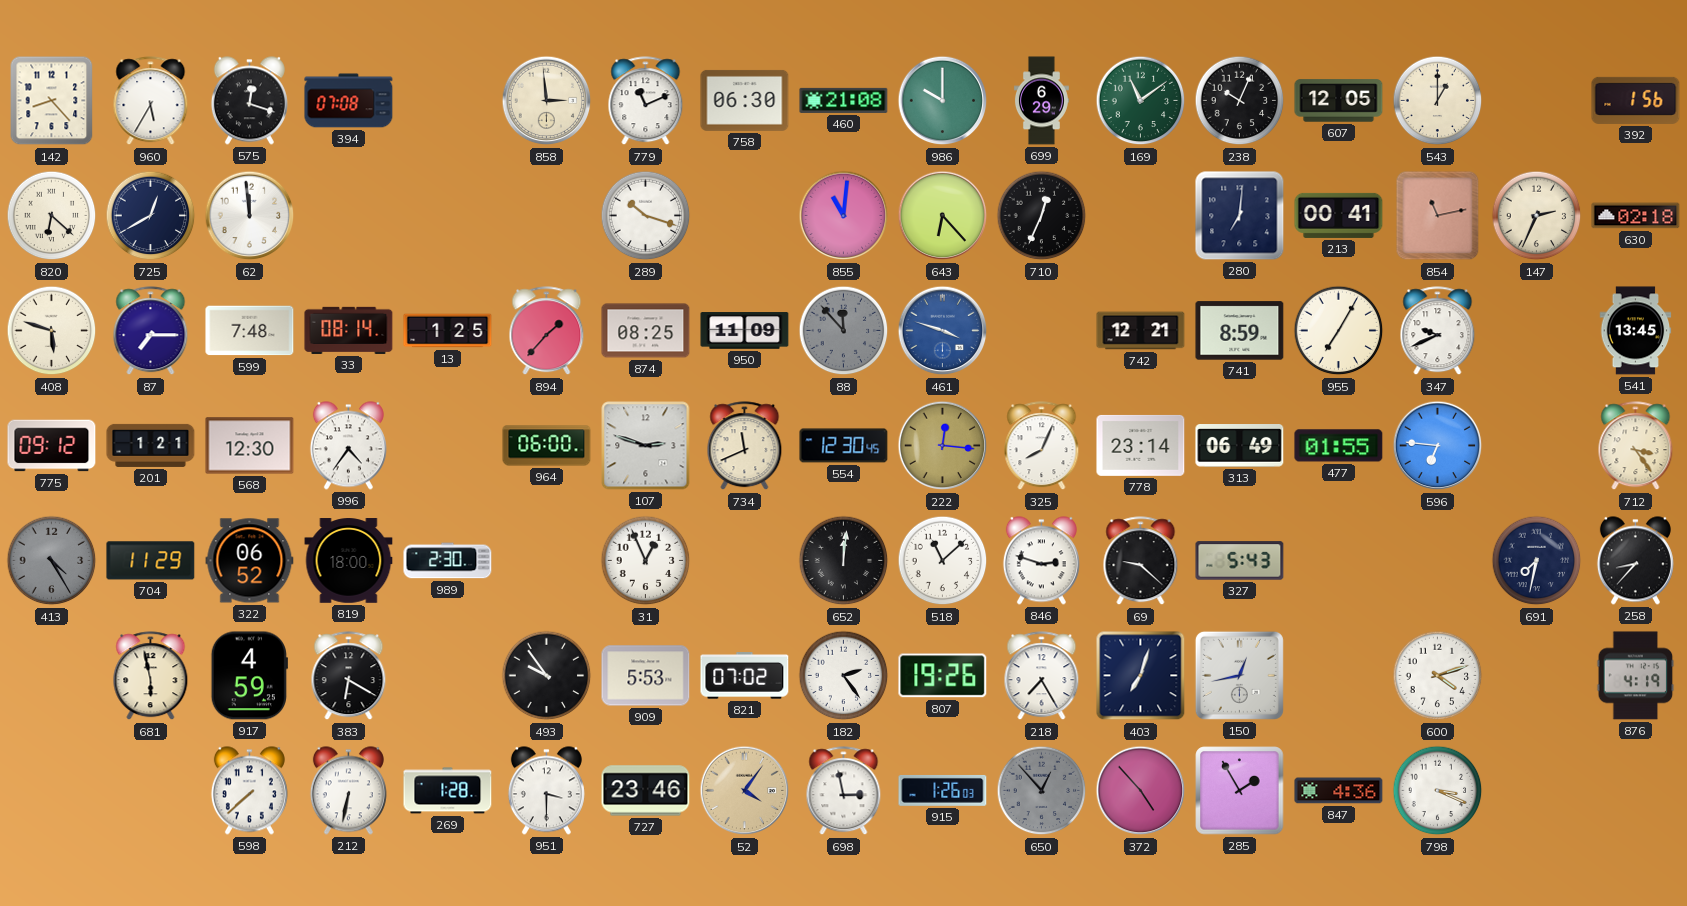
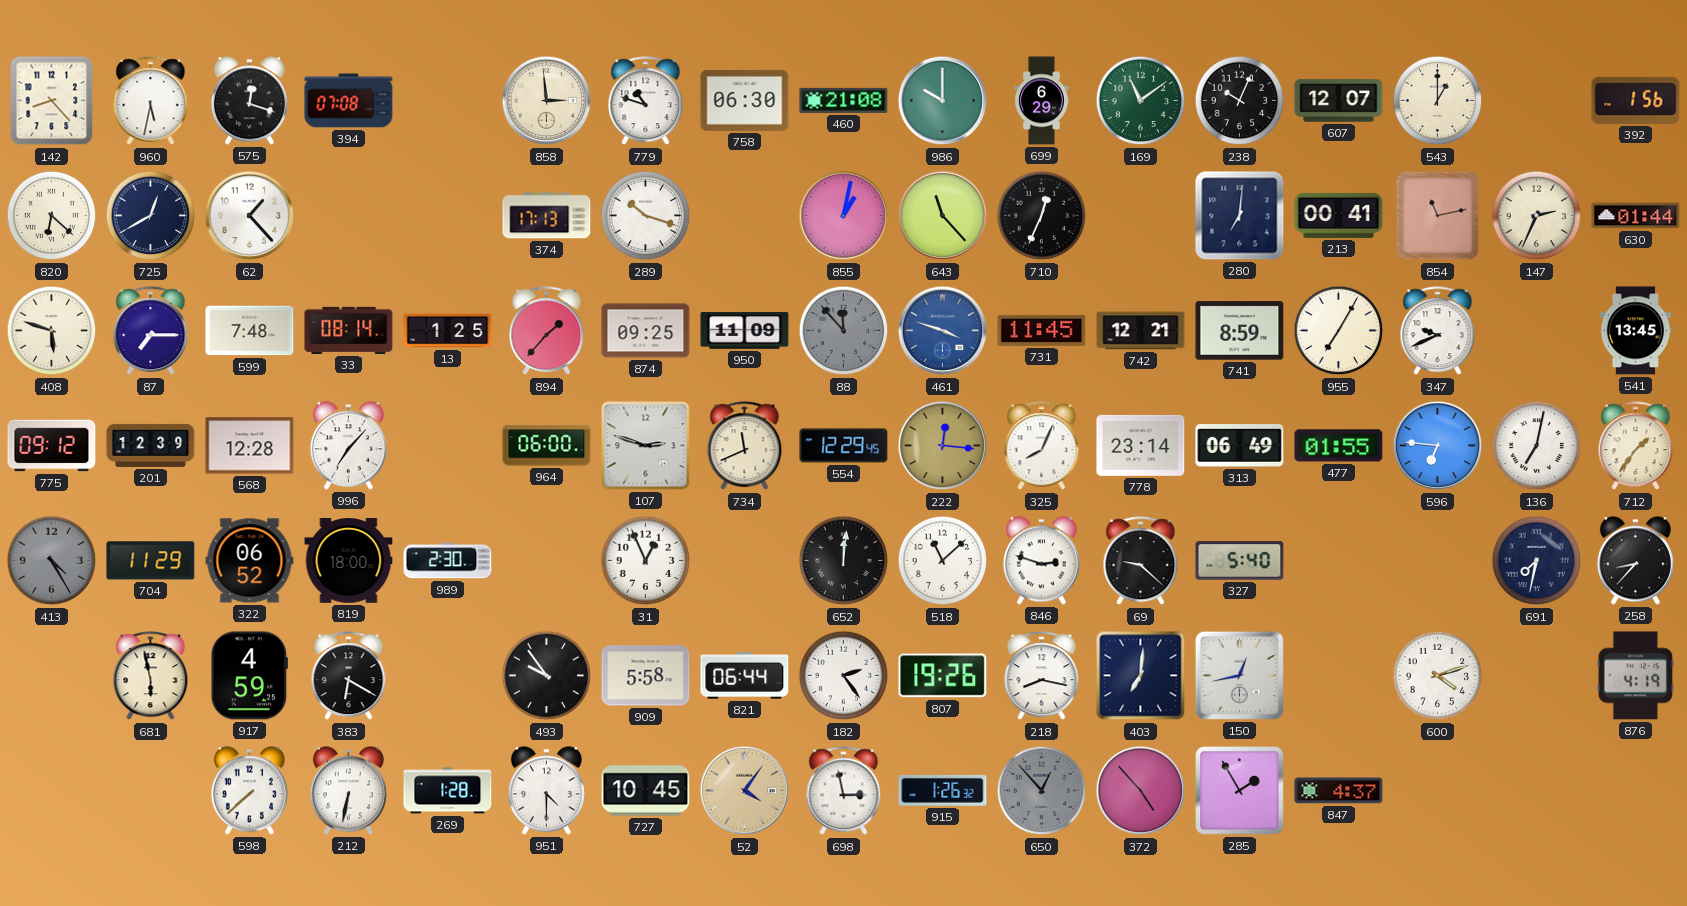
960: 5:35 -> 5:32 (151, 101)
779: 11:11 -> 10:48 (646, 101)
607: 12:05 -> 12:07 (1339, 101)
62: 11:59 -> 1:23 (250, 216)
374: none -> 17:13 (547, 216)
855: 11:01 -> 1:02 (844, 216)
643: 6:23 -> 11:23 (943, 216)
630: 02:18 -> 01:44 (1636, 216)
874: 08:25 -> 09:25 (646, 331)
731: none -> 11:45 (1042, 330)
201: 1:21 -> 12:39 (151, 445)
568: 12:30 -> 12:28 (250, 446)
996: 4:36 -> 7:07 (348, 446)
554: 12:30 -> 12:29 (844, 446)
136: none -> 7:02 (1537, 446)
712: 3:24 -> 1:36 (1636, 446)
327: 5:43 -> 5:40 (1240, 561)
909: 5:53 -> 5:58 (646, 676)
821: 07:02 -> 06:44 (745, 676)
218: 7:25 -> 8:17 (1042, 676)
403: 7:03 -> 7:01 (1141, 676)
951: 3:30 -> 4:30 (546, 791)
727: 23:46 -> 10:45 (646, 791)
915: 1:26:03 -> 1:26:32 (943, 790)
847: 4:36 -> 4:37 (1339, 791)
798: 3:19 -> none (1438, 791)
